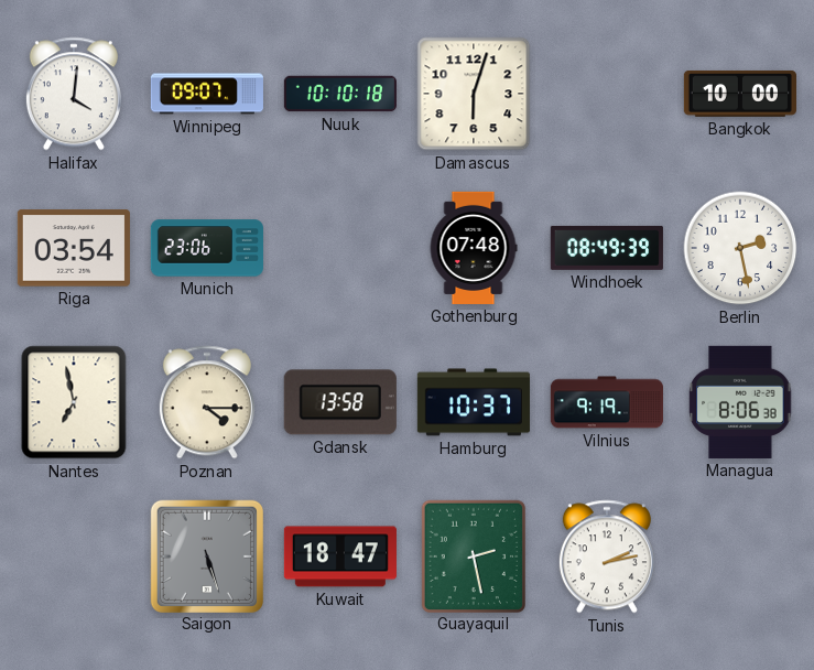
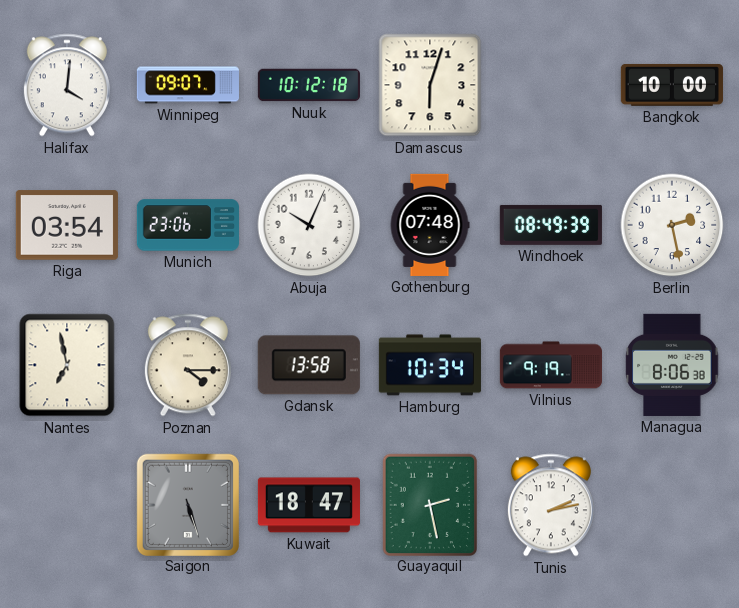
Nuuk: 10:10 -> 10:12 (309, 85)
Abuja: none -> 10:04 (309, 225)
Hamburg: 10:37 -> 10:34 (430, 365)
